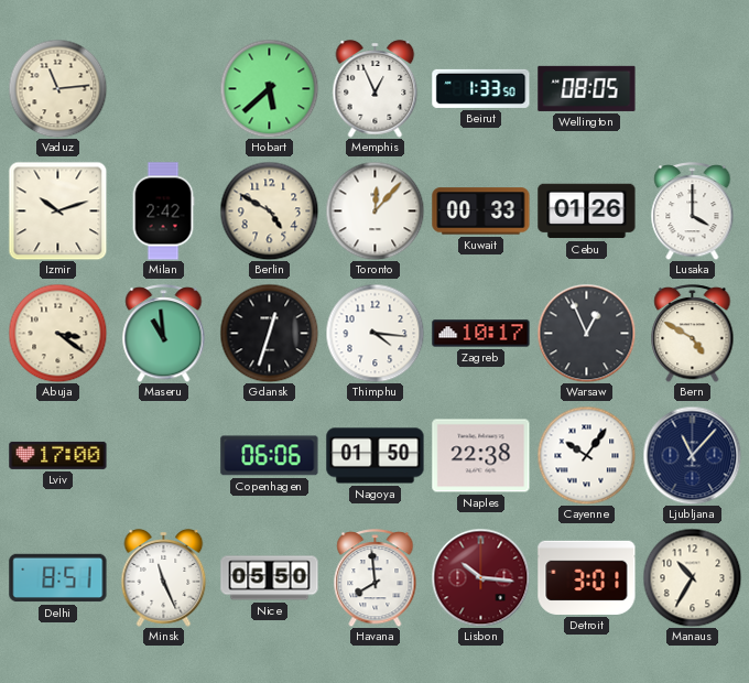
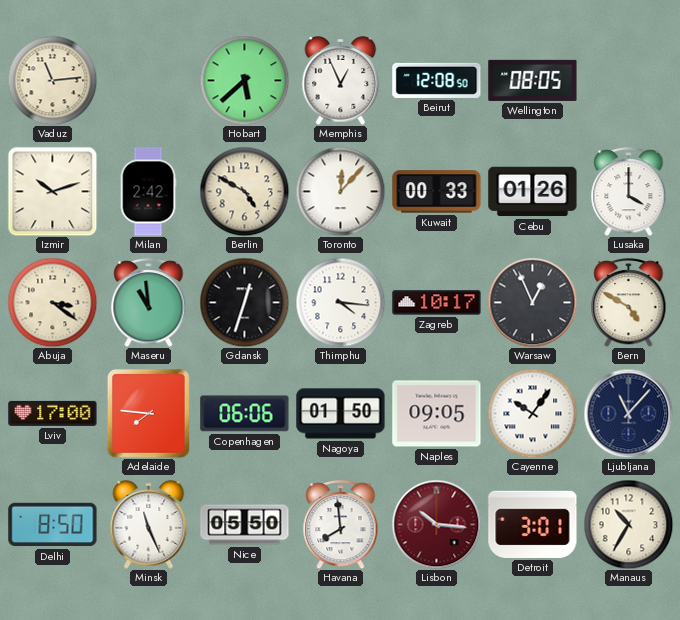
Beirut: 1:33 -> 12:08 (437, 80)
Adelaide: none -> 7:46 (148, 413)
Naples: 22:38 -> 09:05 (437, 414)
Delhi: 8:51 -> 8:50 (53, 525)
